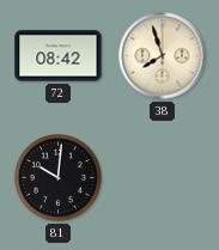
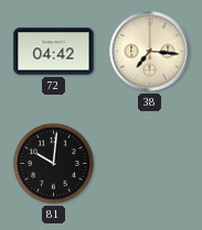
72: 08:42 -> 04:42 (54, 52)
38: 7:57 -> 7:16 (150, 52)
